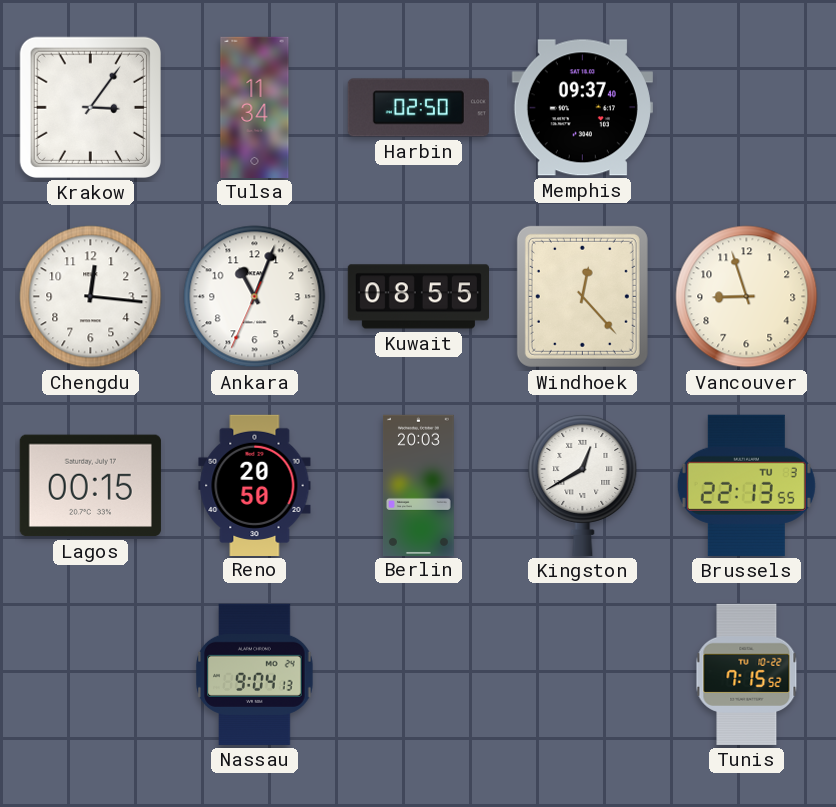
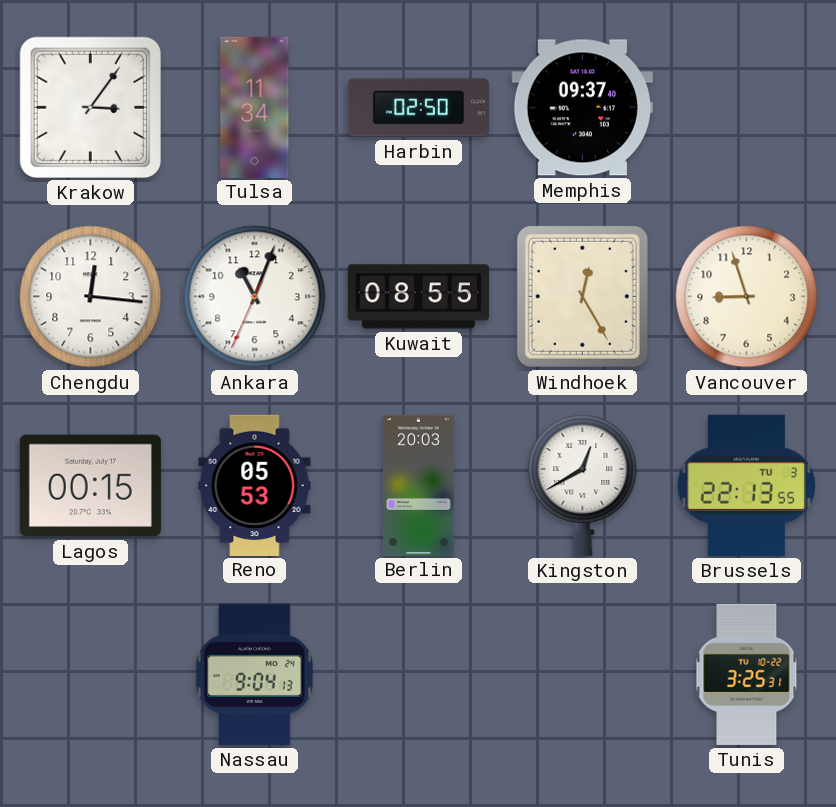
Windhoek: 12:23 -> 12:25 (582, 296)
Reno: 20:50 -> 05:53 (255, 485)
Tunis: 7:15 -> 3:25 (747, 674)
